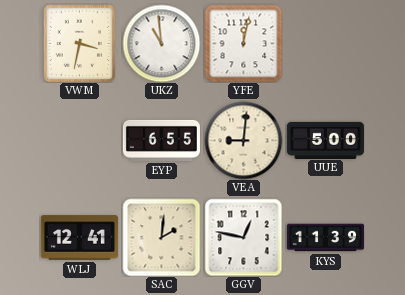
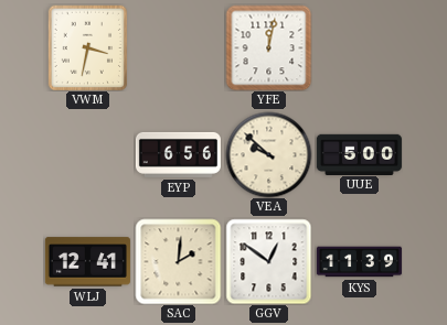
UKZ: 10:59 -> none (161, 43)
EYP: 6:55 -> 6:56 (178, 154)
VEA: 9:01 -> 9:52 (268, 154)
GGV: 12:47 -> 12:51 (268, 261)
